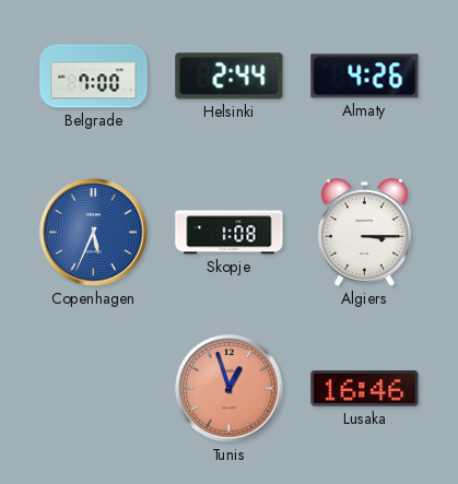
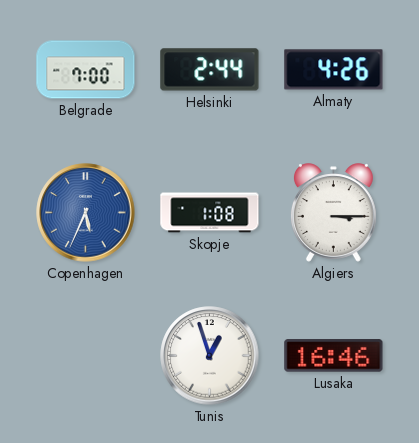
Tunis dial: salmon -> white (210, 356)
